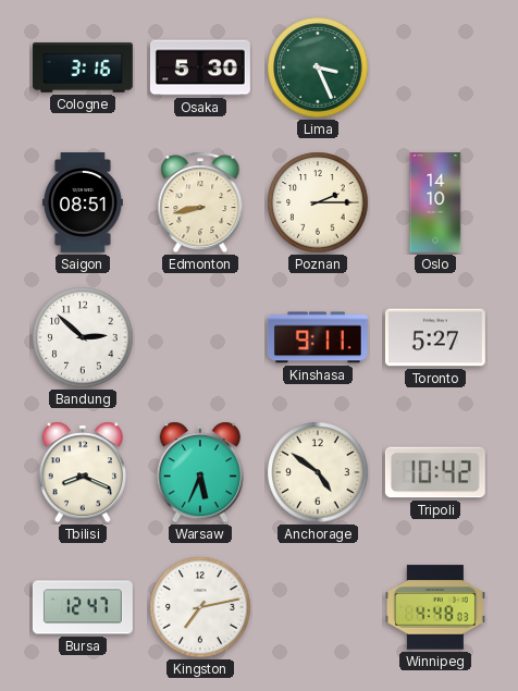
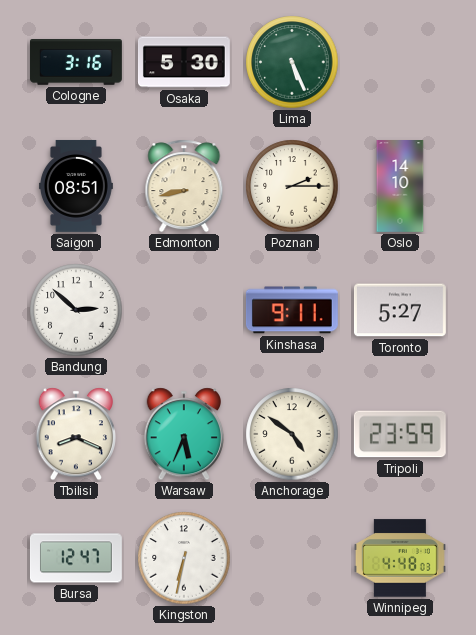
Lima: 3:26 -> 5:26 (292, 62)
Tripoli: 10:42 -> 23:59 (400, 434)
Kingston: 7:13 -> 6:32 (184, 558)
